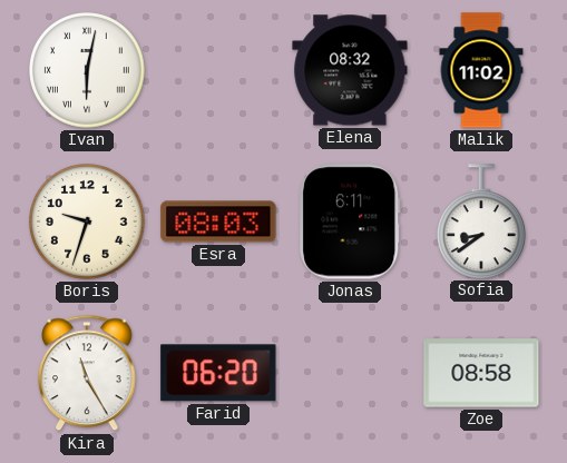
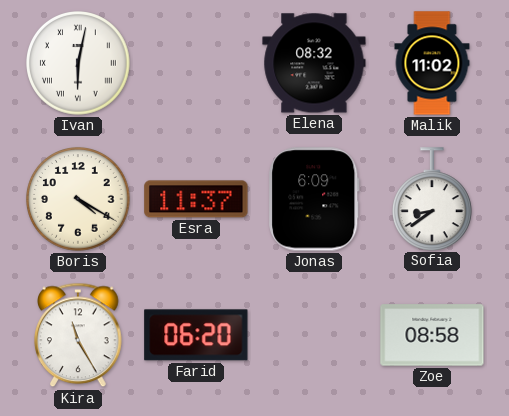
Boris: 9:33 -> 4:20 (79, 200)
Esra: 08:03 -> 11:37 (196, 199)
Jonas: 6:11 -> 6:09 (314, 199)
